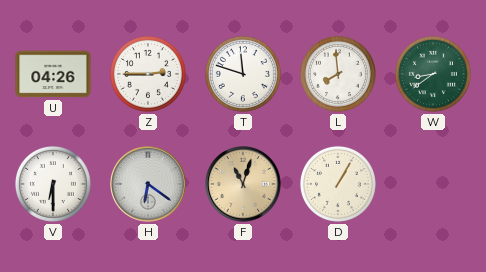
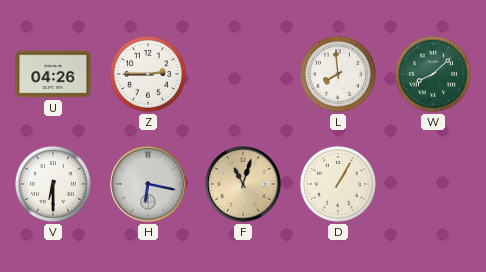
T: 11:48 -> none (243, 74)
W: 8:39 -> 8:08 (433, 74)
H: 6:21 -> 6:17 (148, 184)
